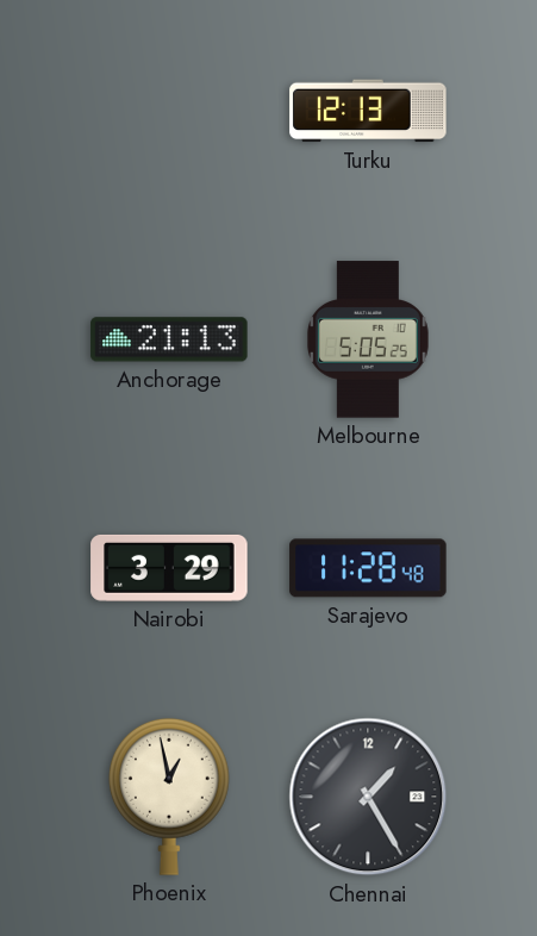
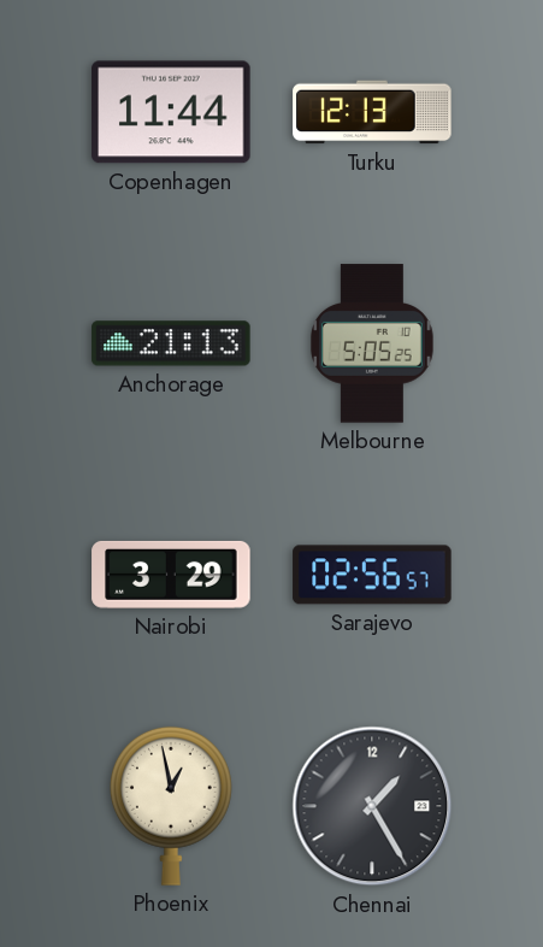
Copenhagen: none -> 11:44 (171, 112)
Sarajevo: 11:28 -> 02:56 (372, 575)
